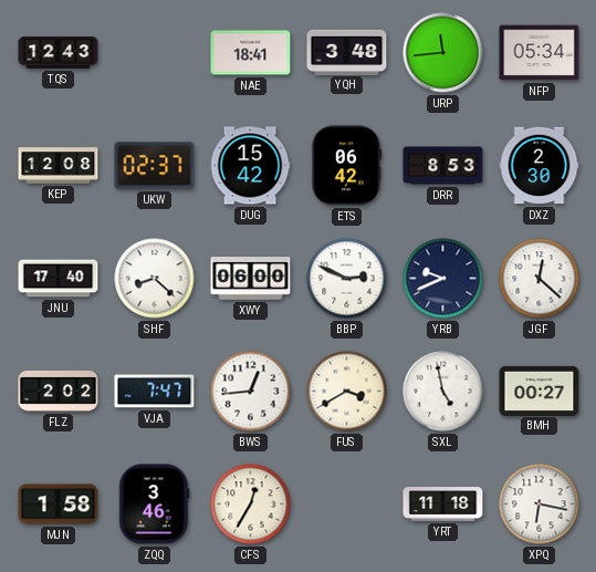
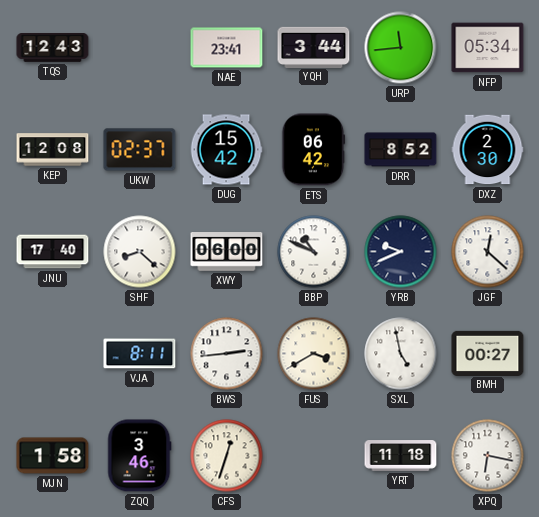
NAE: 18:41 -> 23:41 (227, 48)
YQH: 3:48 -> 3:44 (314, 47)
DRR: 8:53 -> 8:52 (401, 150)
BBP: 2:49 -> 10:49 (314, 252)
FLZ: 2:02 -> none (59, 391)
VJA: 7:47 -> 8:11 (140, 354)
BWS: 12:44 -> 2:44 (227, 354)
CFS: 12:35 -> 12:33 (227, 456)
